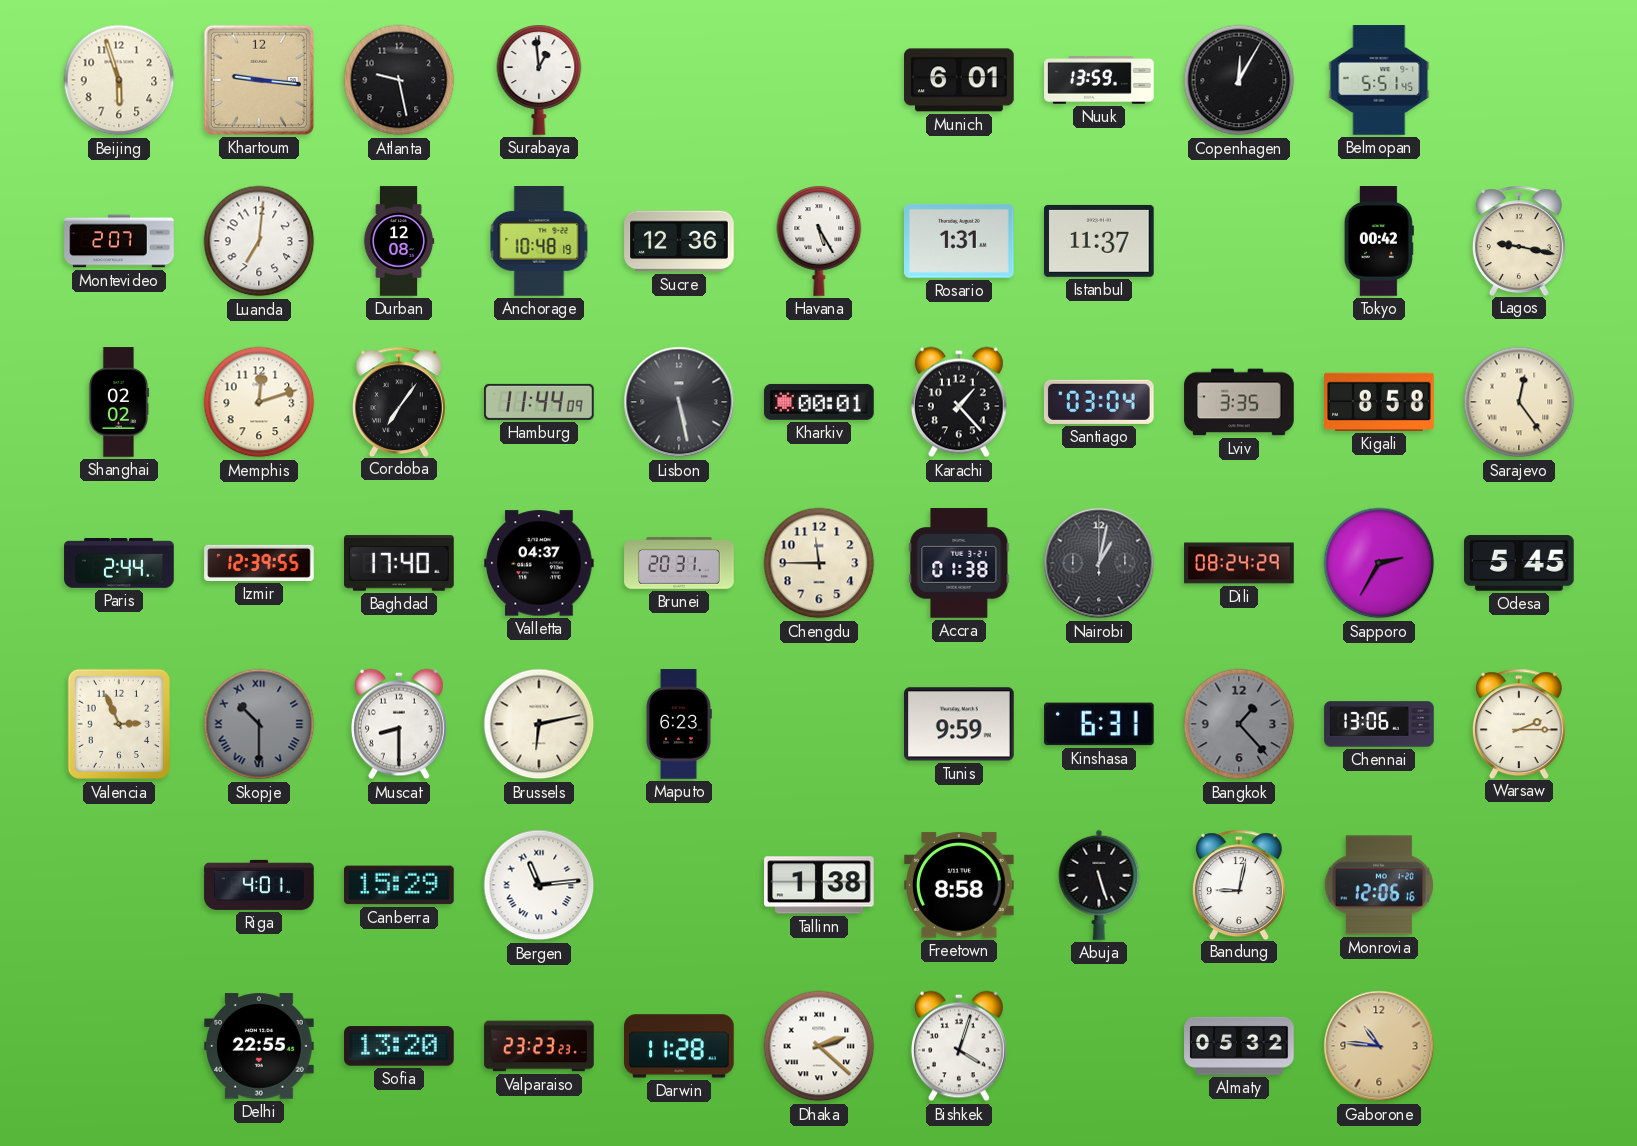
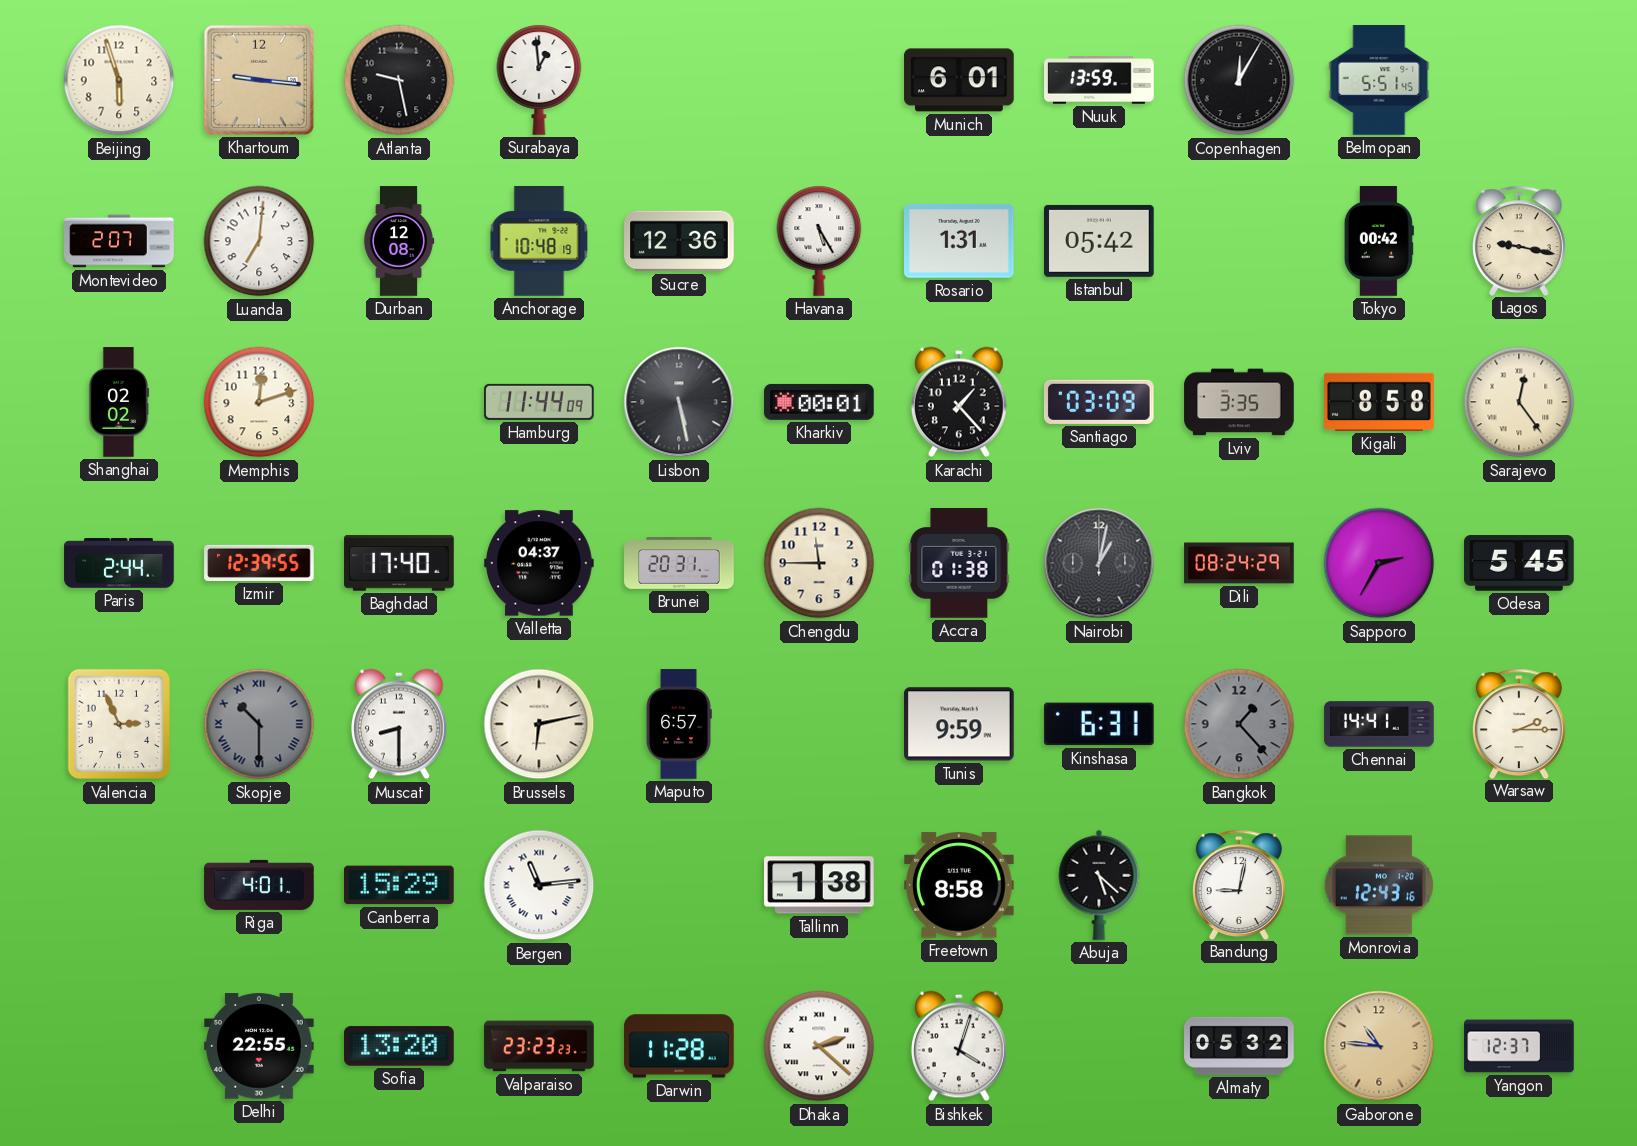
Istanbul: 11:37 -> 05:42 (1100, 241)
Cordoba: 7:06 -> none (399, 401)
Santiago: 03:04 -> 03:09 (1099, 402)
Maputo: 6:23 -> 6:57 (679, 724)
Chennai: 13:06 -> 14:41 (1379, 724)
Abuja: 5:27 -> 5:22 (1099, 885)
Monrovia: 12:06 -> 12:43 (1379, 885)
Yangon: none -> 12:37 (1519, 1046)
